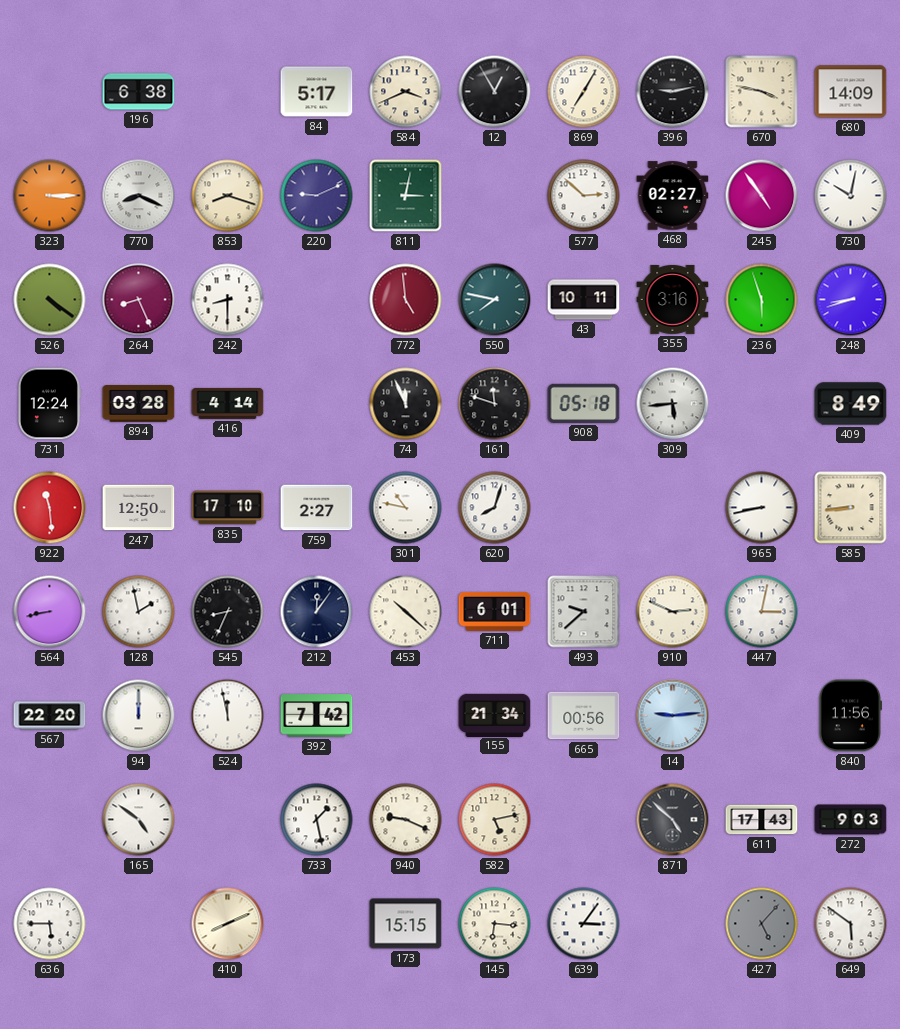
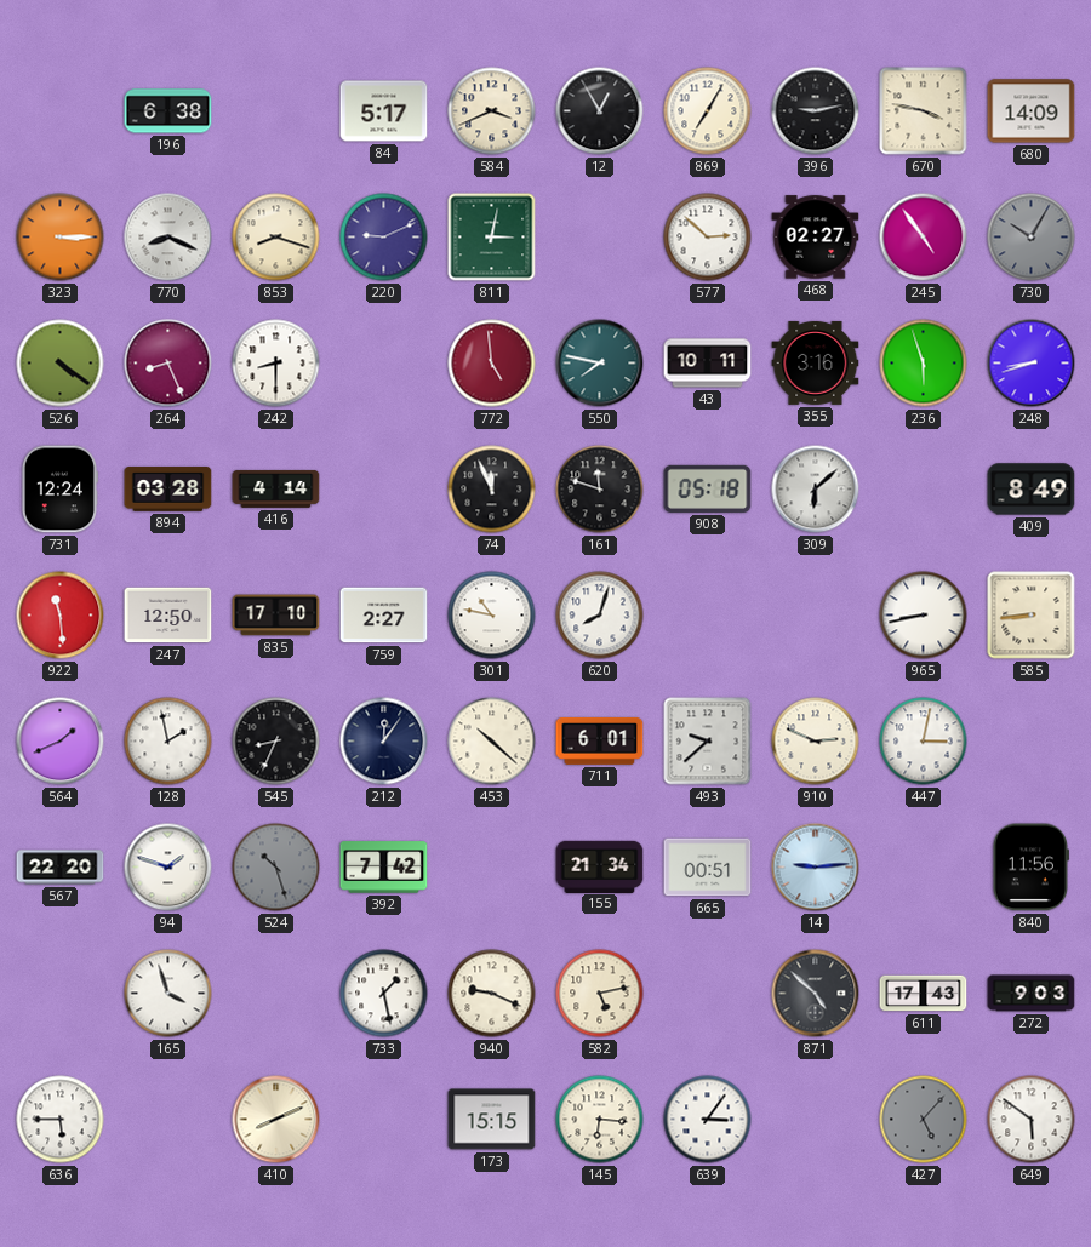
730: 10:02 -> 10:05 (1032, 238)
730 dial: white -> grey (1032, 238)
309: 5:44 -> 6:08 (816, 490)
564: 8:43 -> 1:41 (61, 742)
94: 12:00 -> 1:48 (168, 868)
524: 11:58 -> 10:27 (276, 868)
524 dial: white -> grey (276, 868)
665: 00:56 -> 00:51 (708, 868)
165: 4:51 -> 3:57 (168, 994)
